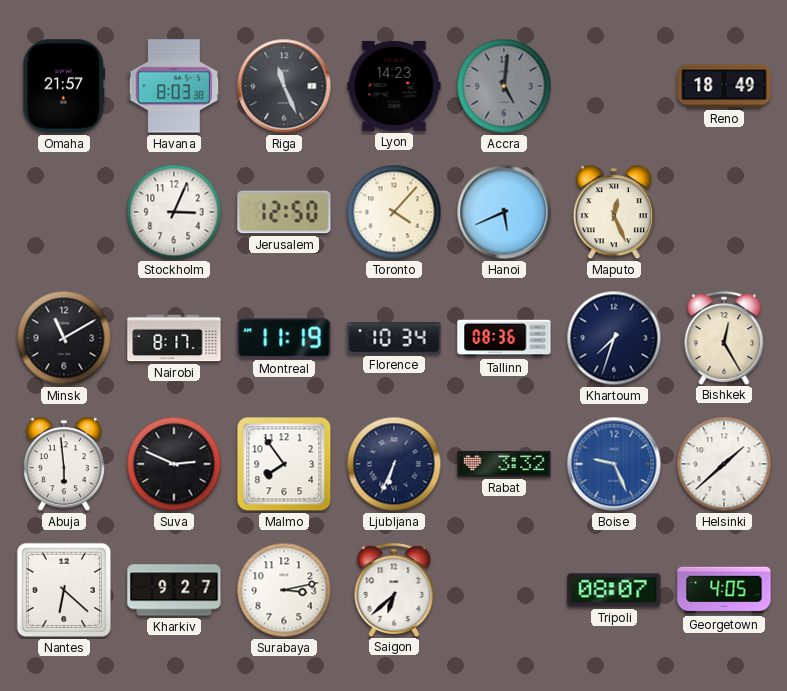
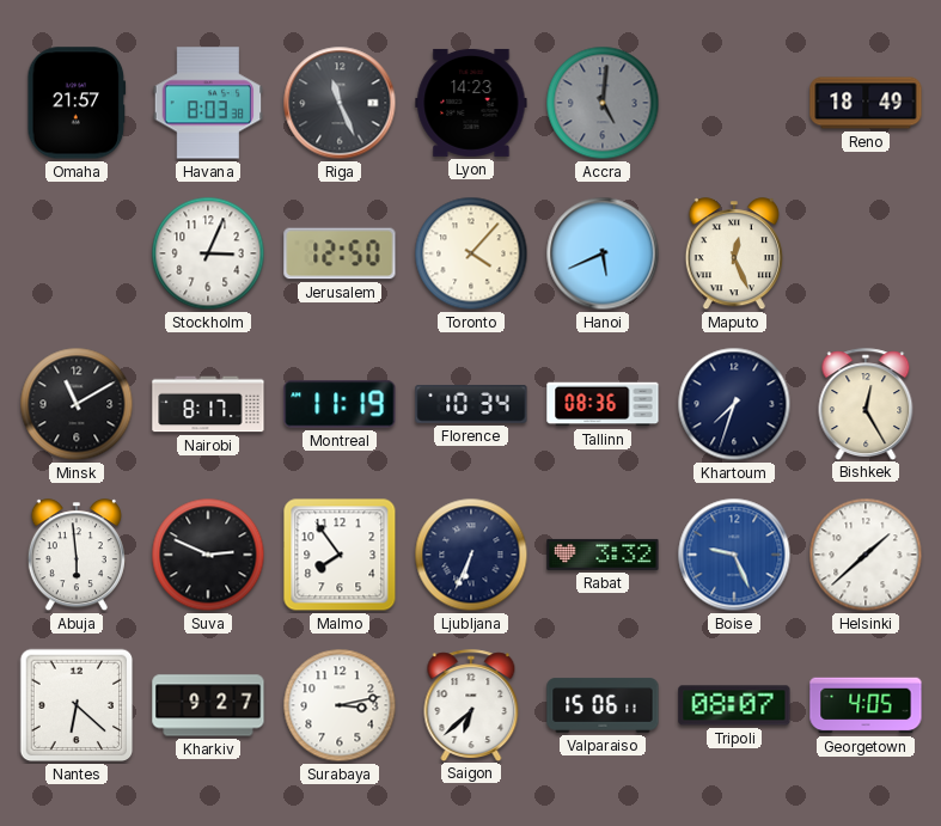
Valparaiso: none -> 15:06 (603, 705)
